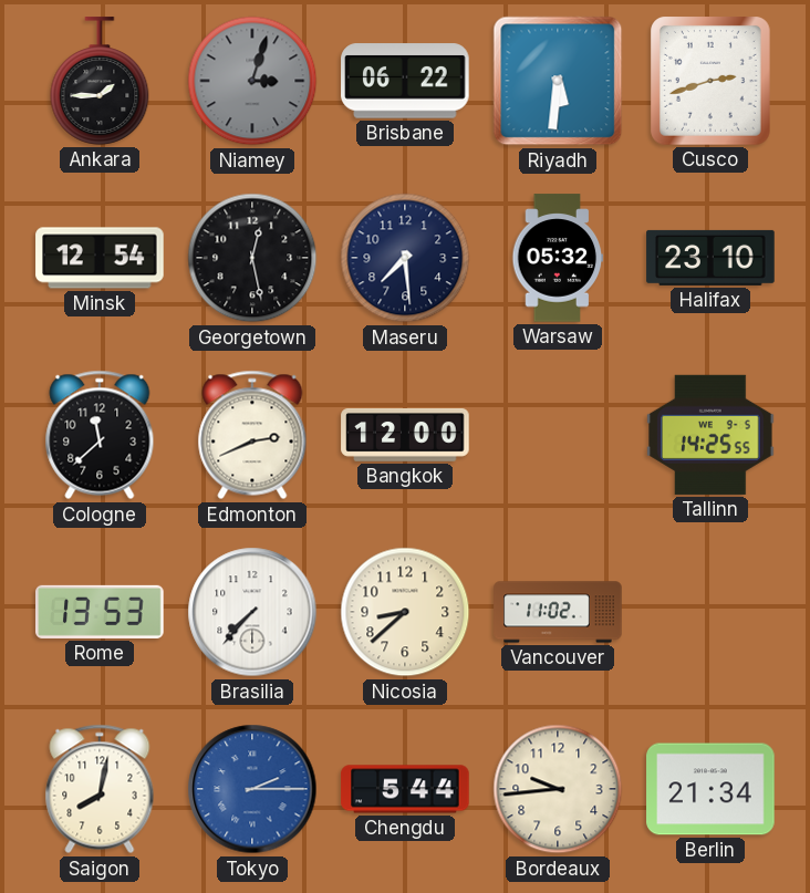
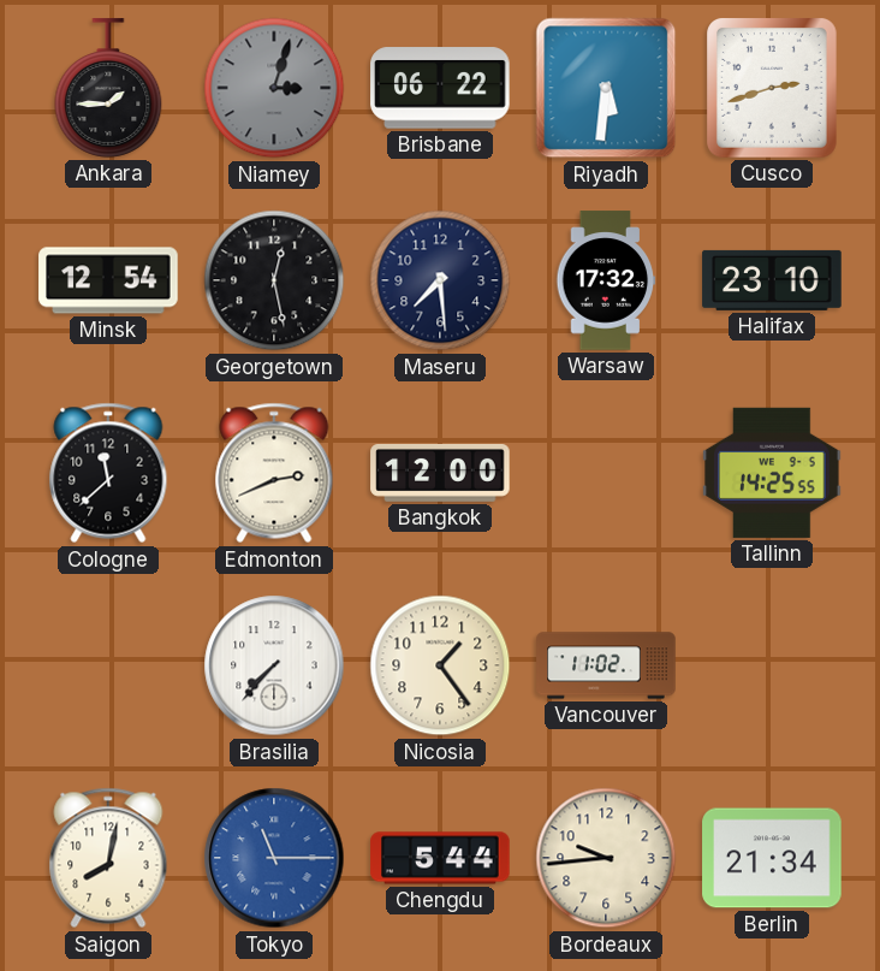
Warsaw: 05:32 -> 17:32 (606, 280)
Rome: 13:53 -> none (100, 612)
Nicosia: 8:38 -> 1:24 (440, 665)
Tokyo: 2:15 -> 11:15 (274, 858)
